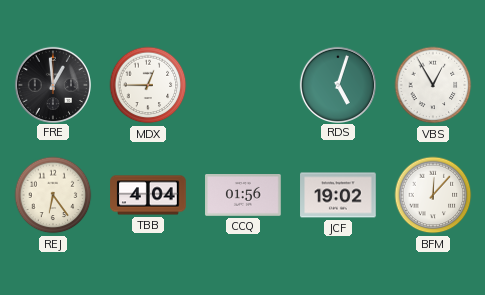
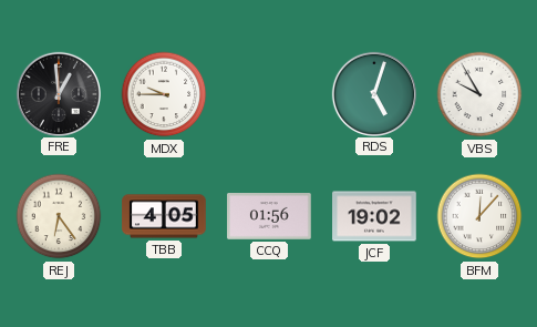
MDX: 12:45 -> 9:45 (164, 94)
VBS: 12:55 -> 9:55 (479, 94)
TBB: 4:04 -> 4:05 (164, 216)
